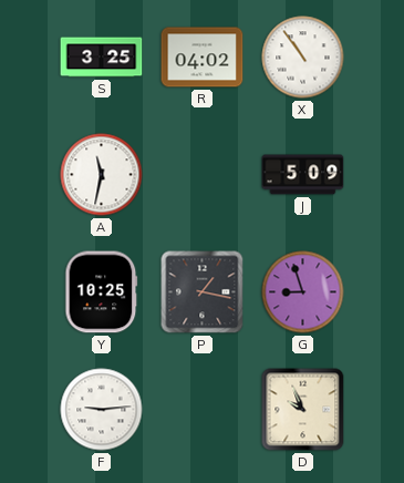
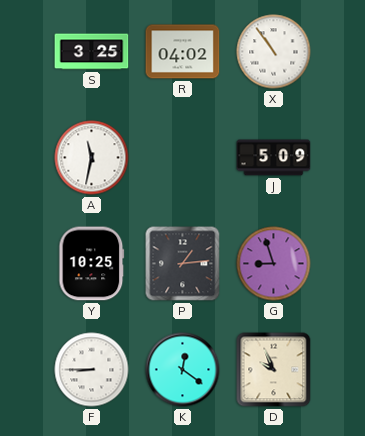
P: 1:17 -> 1:14 (183, 264)
F: 9:14 -> 8:45 (92, 370)
K: none -> 12:21 (183, 370)
